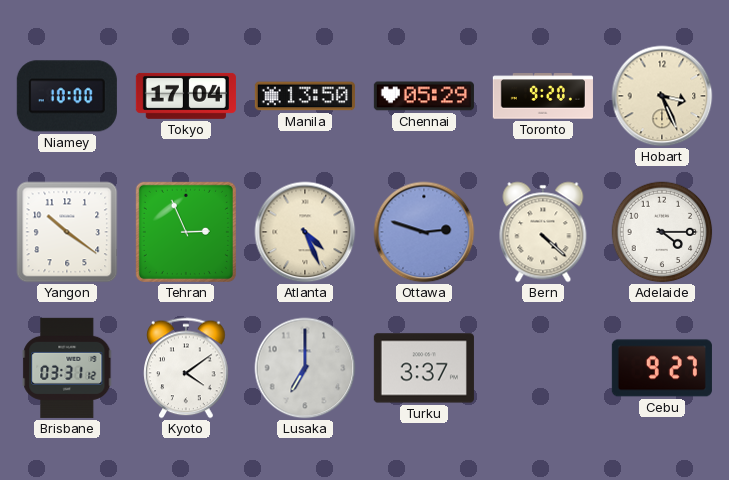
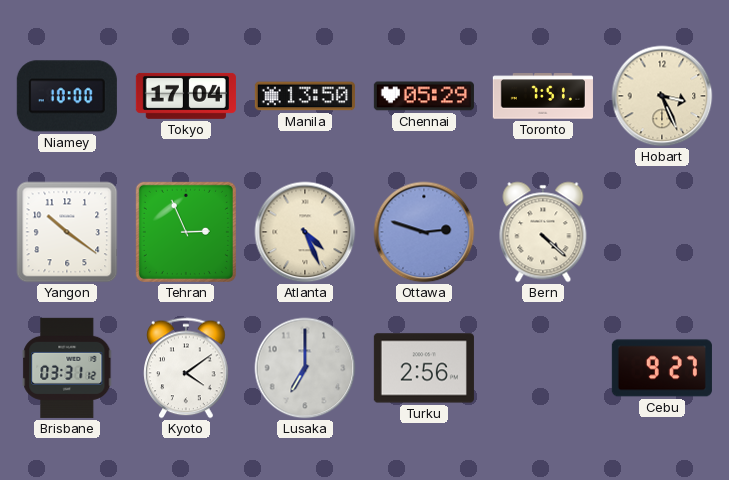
Toronto: 9:20 -> 7:51 (543, 96)
Adelaide: 4:15 -> none (662, 232)
Turku: 3:37 -> 2:56 (424, 368)
